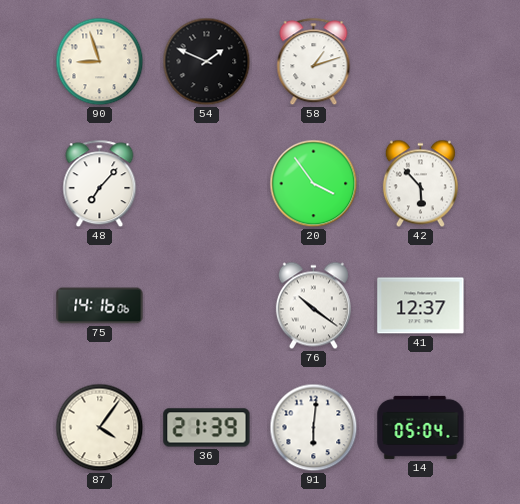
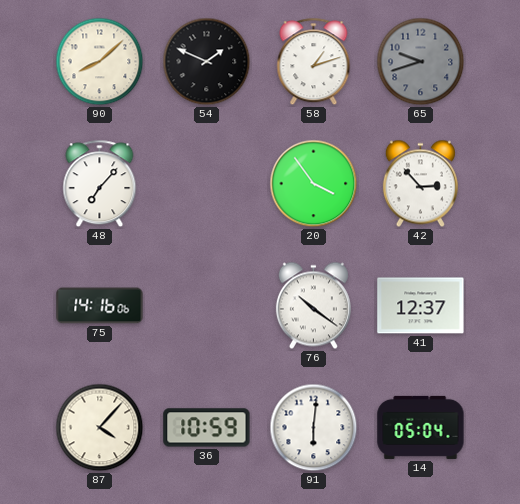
90: 8:57 -> 8:08 (100, 62)
65: none -> 9:42 (421, 62)
42: 5:53 -> 2:53 (420, 184)
87: 4:06 -> 4:07 (100, 428)
36: 21:39 -> 10:59 (207, 428)
